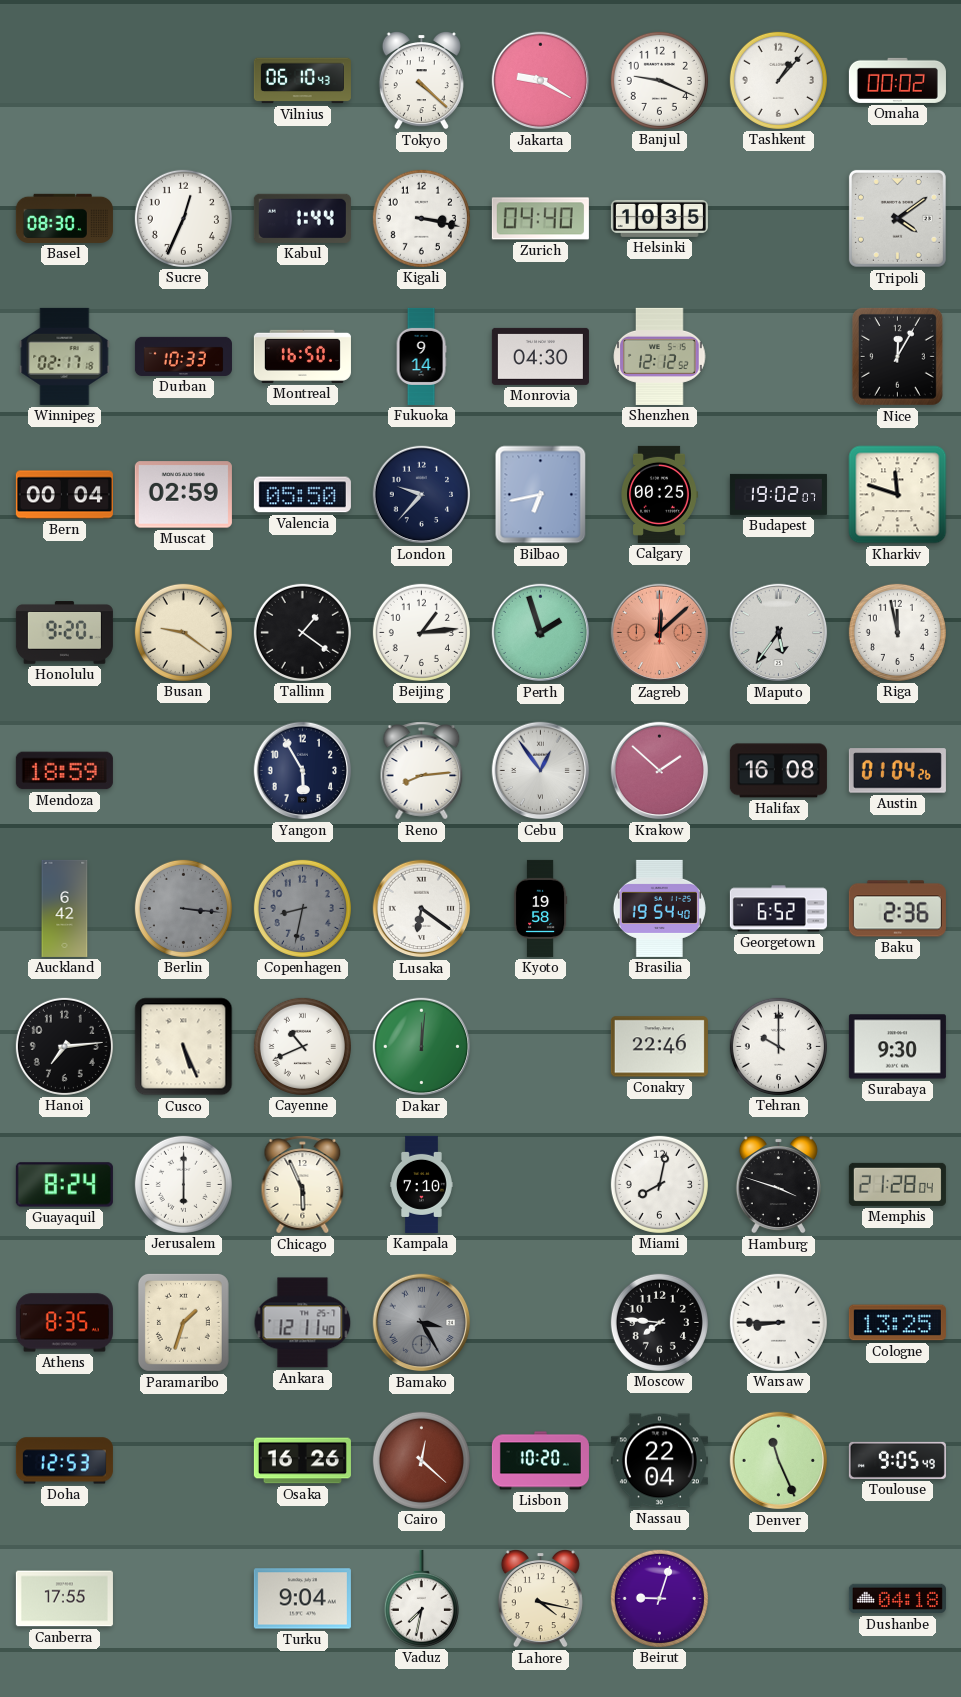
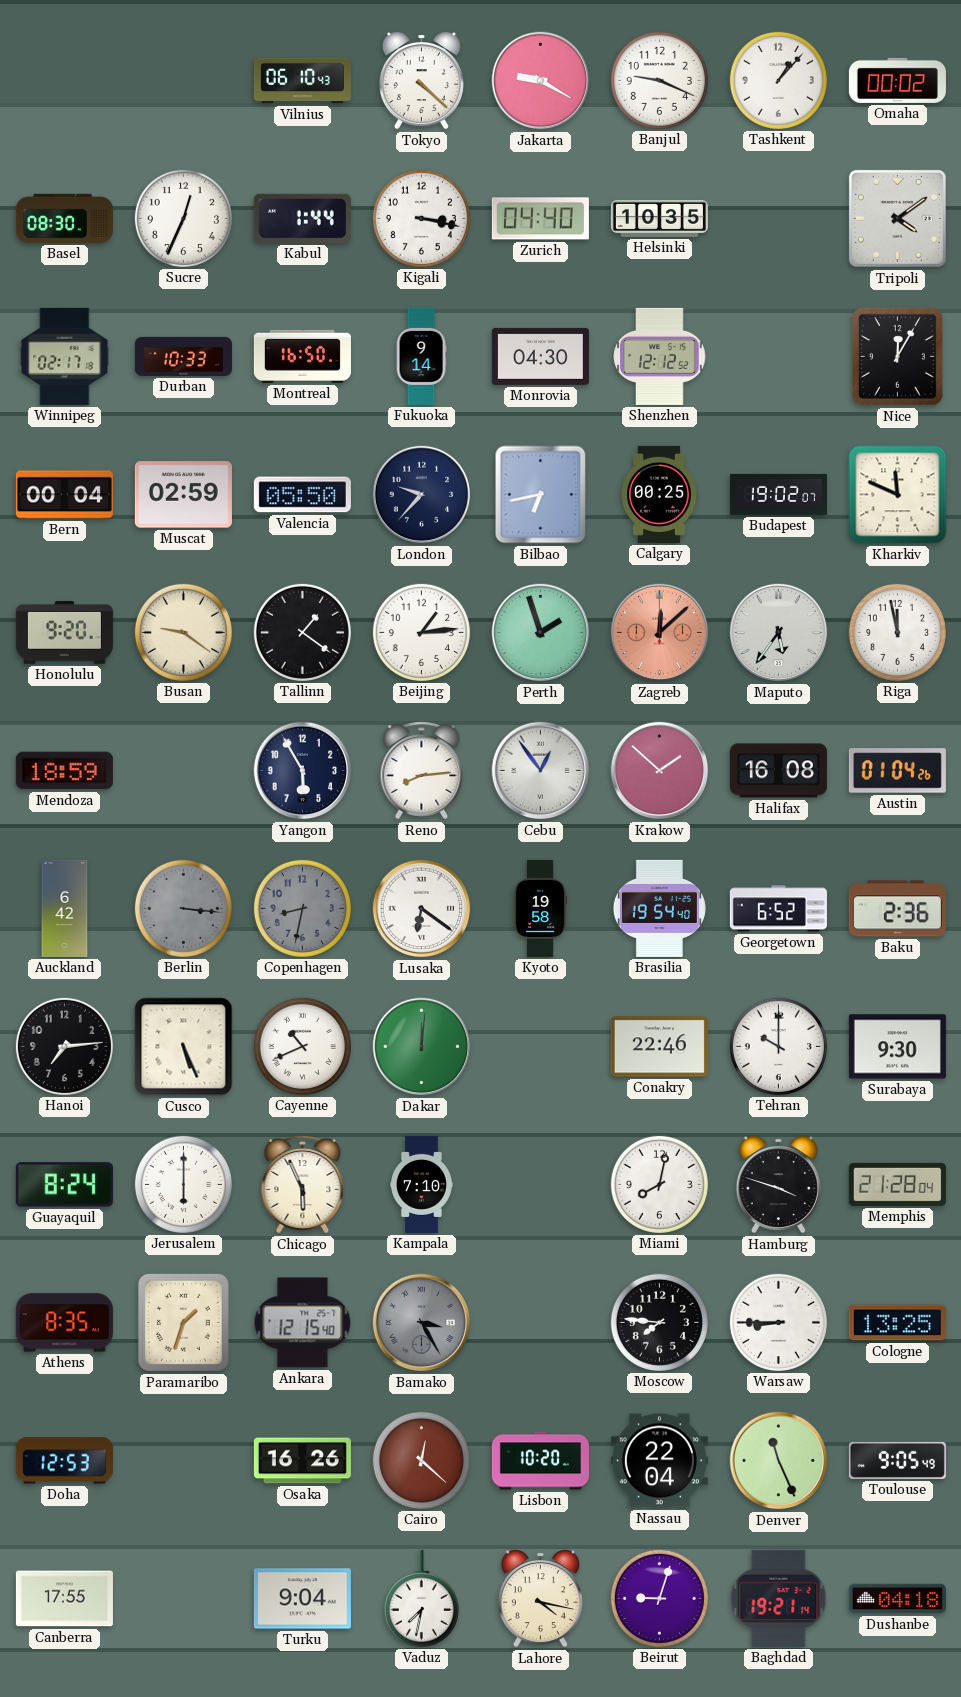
Kharkiv: 11:48 -> 11:49 (898, 495)
Ankara: 12:11 -> 12:15 (303, 1323)
Baghdad: none -> 19:21 (779, 1598)
